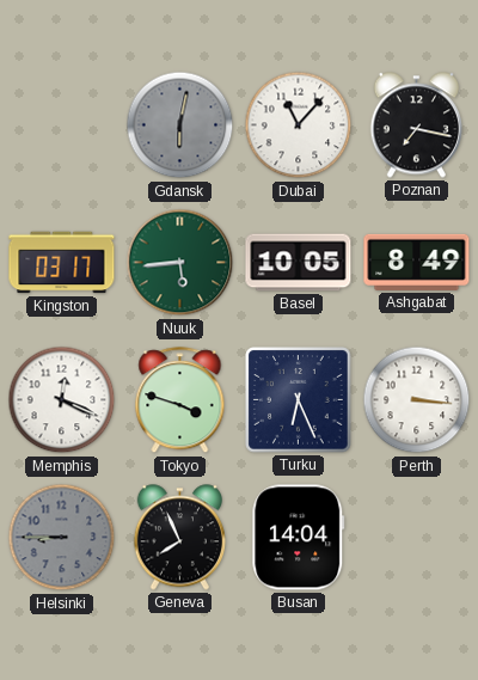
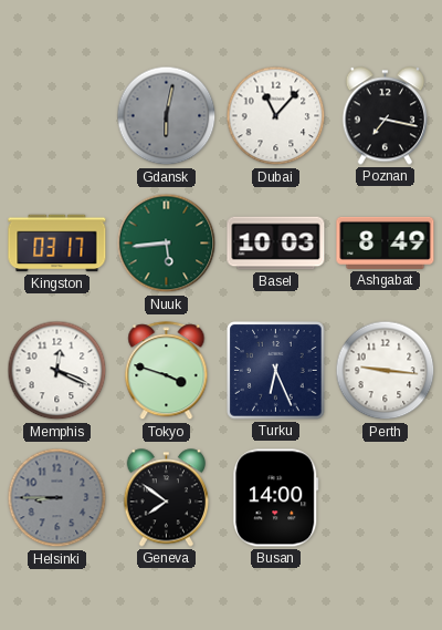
Basel: 10:05 -> 10:03 (276, 244)
Perth: 3:16 -> 9:16 (386, 371)
Geneva: 7:56 -> 7:51 (166, 498)
Busan: 14:04 -> 14:00 (276, 498)
